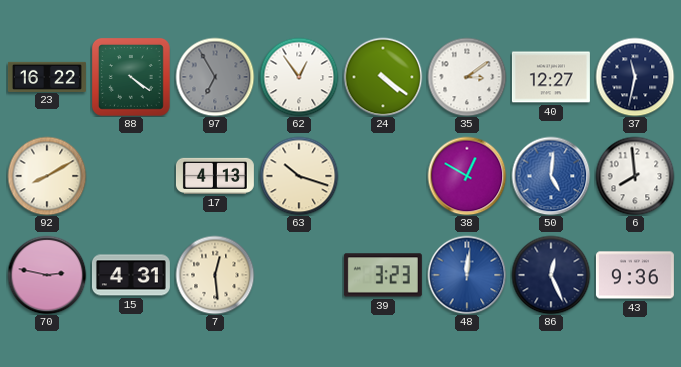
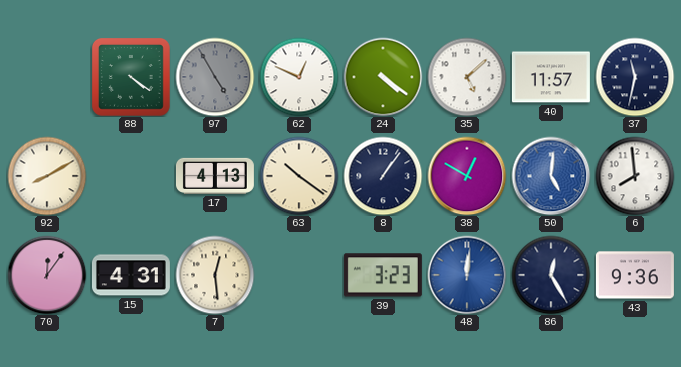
23: 16:22 -> none (47, 76)
97: 6:55 -> 4:55 (215, 77)
62: 12:54 -> 12:49 (299, 77)
35: 3:09 -> 5:08 (467, 77)
40: 12:27 -> 11:57 (551, 77)
63: 10:18 -> 10:21 (299, 176)
8: none -> 1:06 (383, 176)
70: 2:47 -> 12:06 (47, 275)
86: 12:26 -> 12:25 (551, 275)
